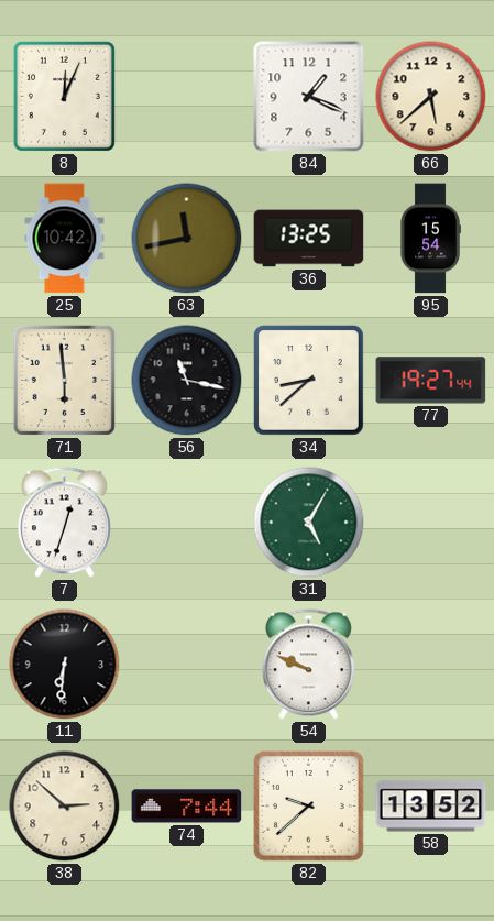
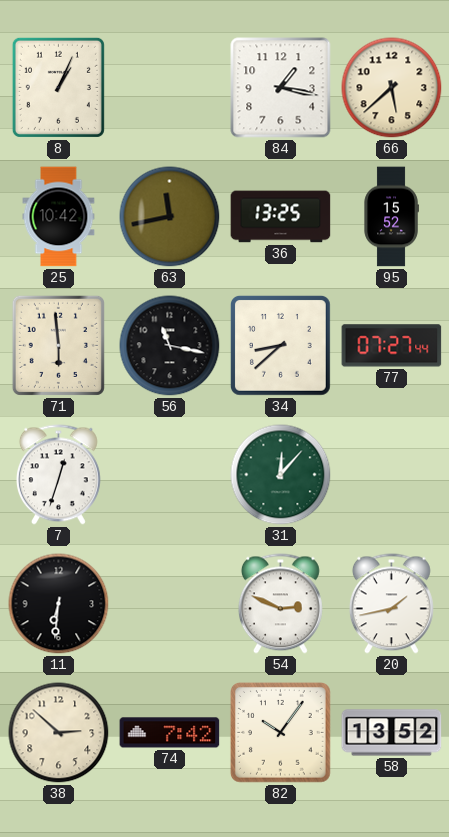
8: 12:04 -> 1:04 (58, 87)
84: 1:19 -> 1:17 (281, 88)
95: 15:54 -> 15:52 (391, 217)
77: 19:27 -> 07:27 (392, 346)
31: 5:05 -> 12:07 (281, 475)
54: 9:49 -> 2:49 (280, 604)
20: none -> 1:43 (391, 604)
74: 7:44 -> 7:42 (170, 733)
82: 9:38 -> 10:06 (281, 733)
